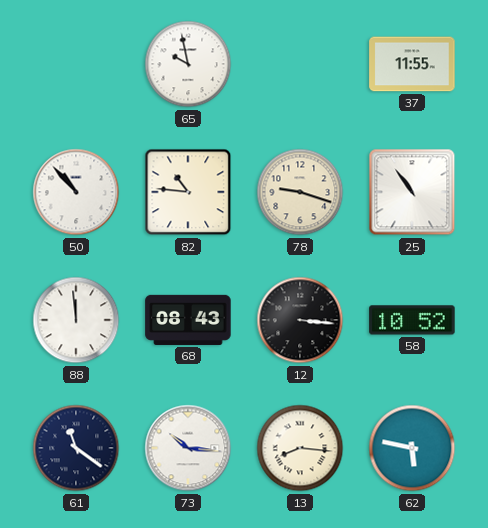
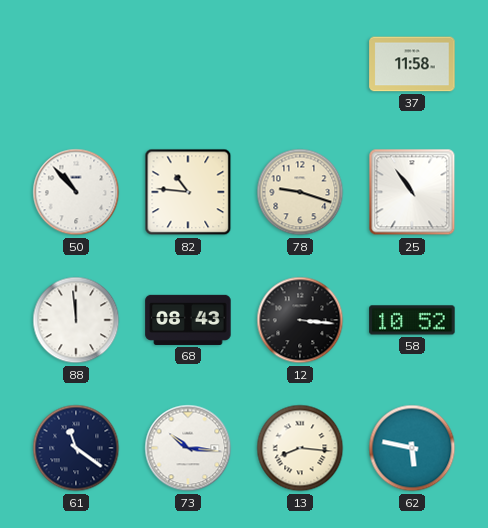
65: 9:58 -> none (188, 64)
37: 11:55 -> 11:58 (412, 64)
